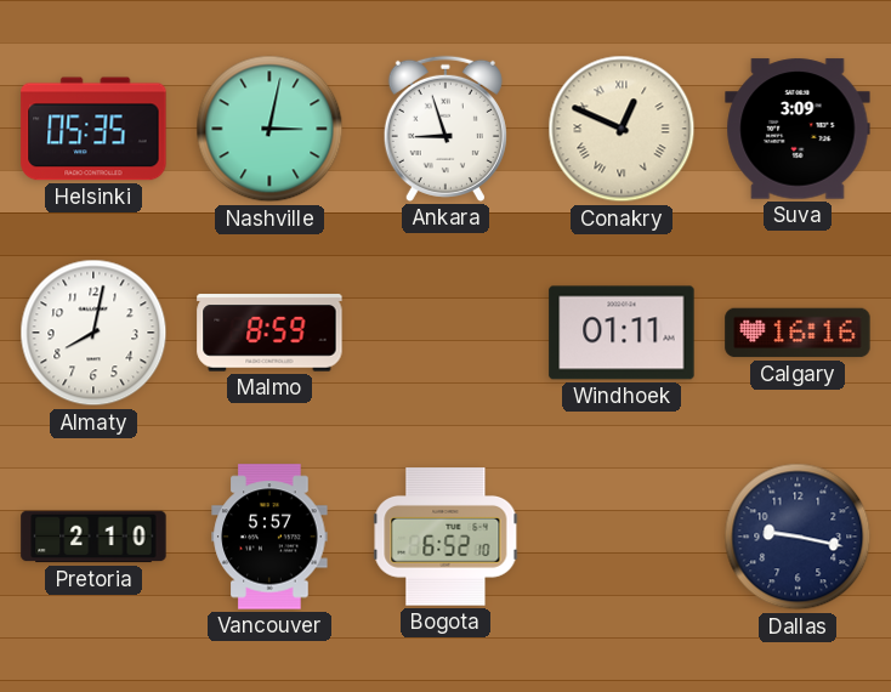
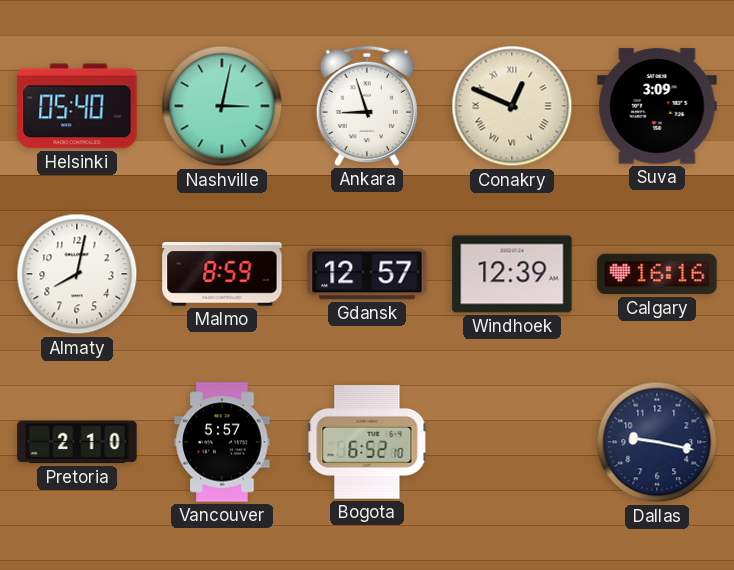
Helsinki: 05:35 -> 05:40 (77, 106)
Gdansk: none -> 12:57 (367, 274)
Windhoek: 01:11 -> 12:39 (512, 274)
